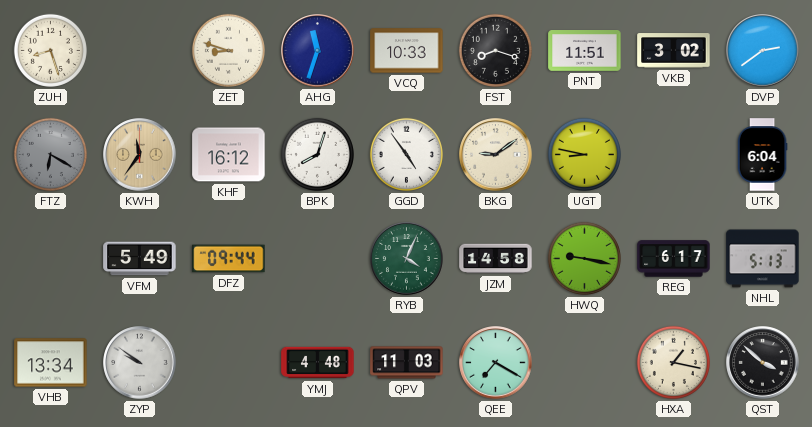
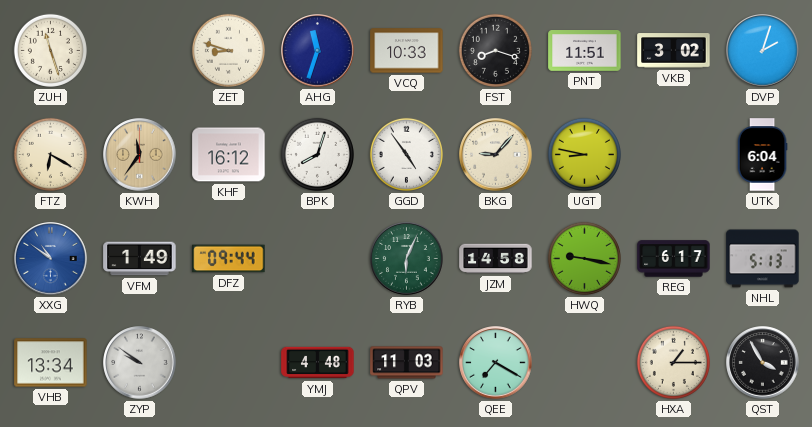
ZUH: 8:27 -> 11:27 (50, 50)
DVP: 2:39 -> 2:03 (763, 51)
FTZ dial: grey -> cream (50, 154)
BKG: 9:09 -> 9:07 (496, 155)
XXG: none -> 10:51 (51, 259)
VFM: 5:49 -> 1:49 (140, 259)
RYB: 4:04 -> 6:04 (407, 259)
HXA: 1:17 -> 1:15 (673, 362)
QST: 3:52 -> 3:55 (763, 363)
